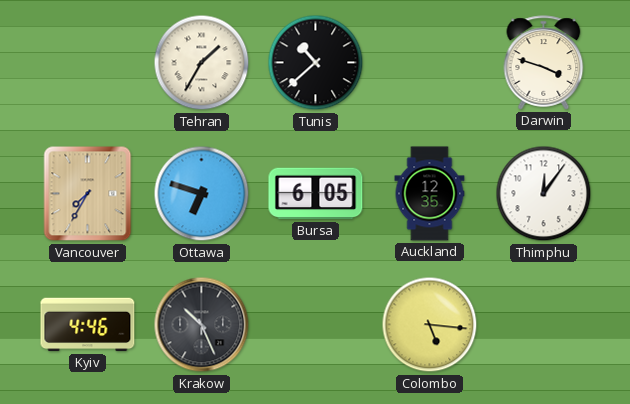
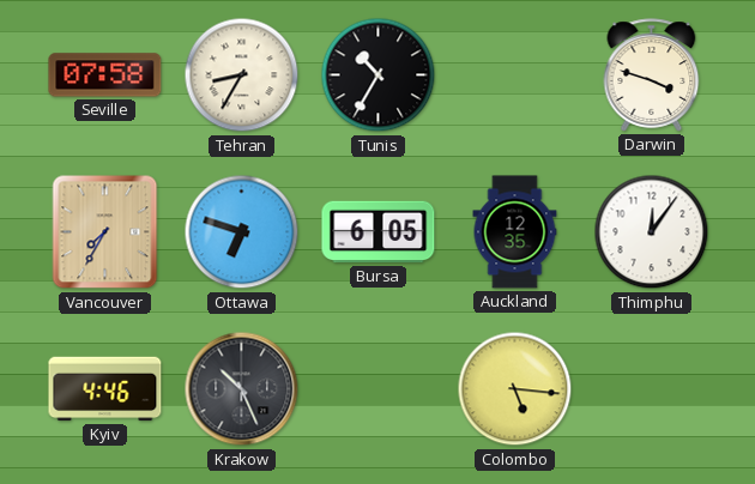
Seville: none -> 07:58 (105, 75)
Tehran: 1:35 -> 8:35 (242, 75)
Tunis: 10:38 -> 10:35 (379, 75)
